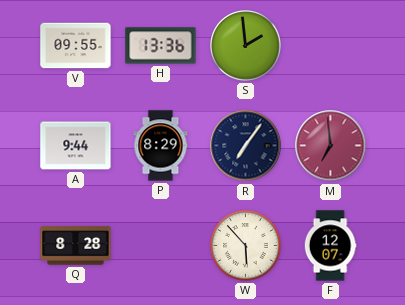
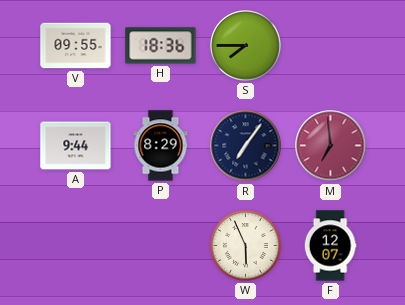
H: 13:36 -> 18:36 (161, 46)
S: 1:59 -> 7:45 (246, 46)
Q: 8:28 -> none (76, 246)
W: 5:53 -> 5:56 (246, 246)
